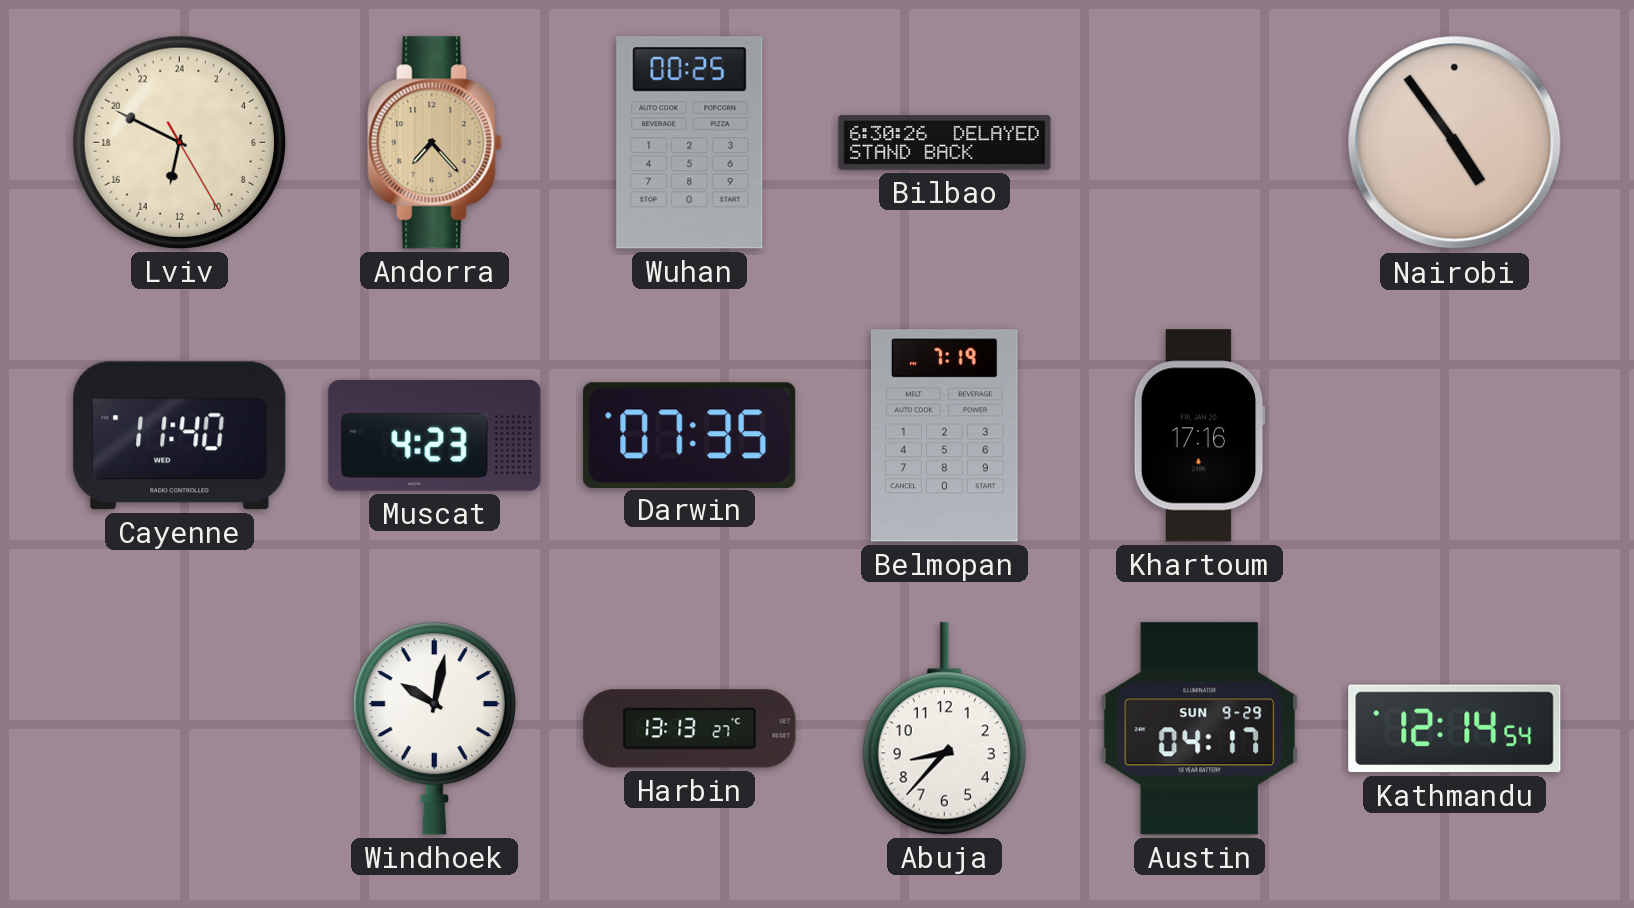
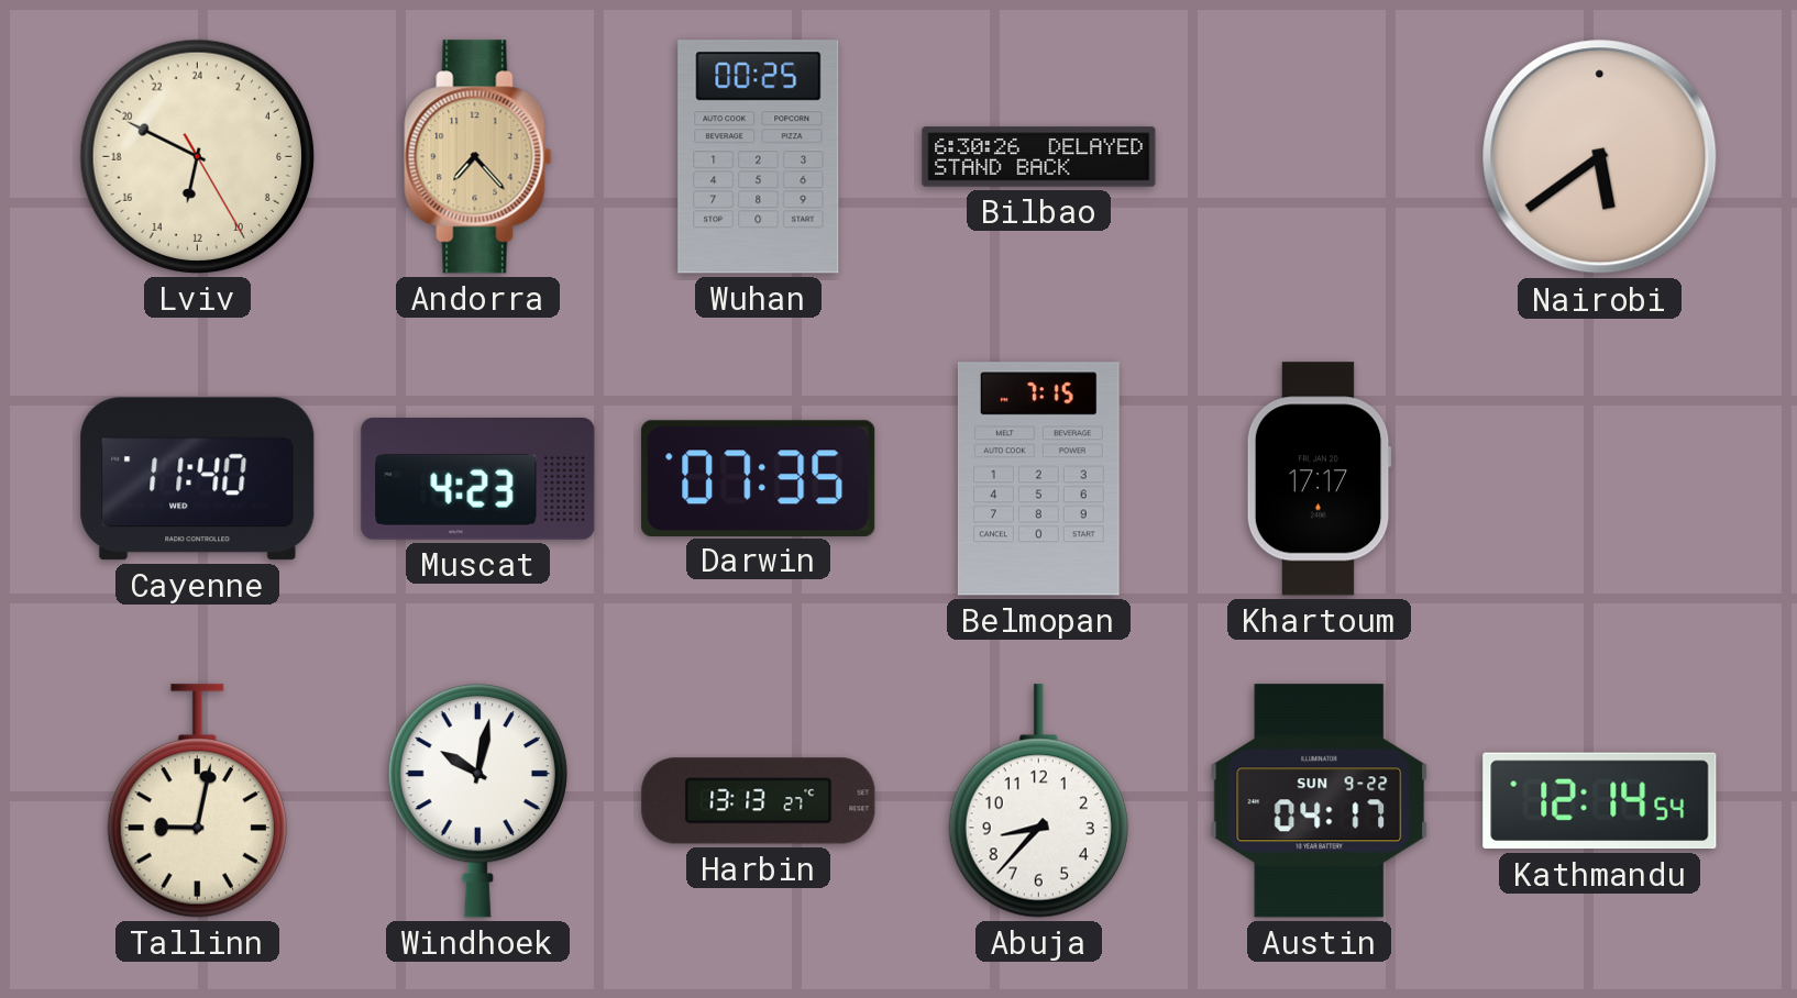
Nairobi: 4:54 -> 5:39 (1600, 157)
Belmopan: 7:19 -> 7:15 (1038, 479)
Khartoum: 17:16 -> 17:17 (1319, 479)
Tallinn: none -> 9:02 (197, 801)
Austin date: SUN 9-29 -> SUN 9-22 (1320, 801)
